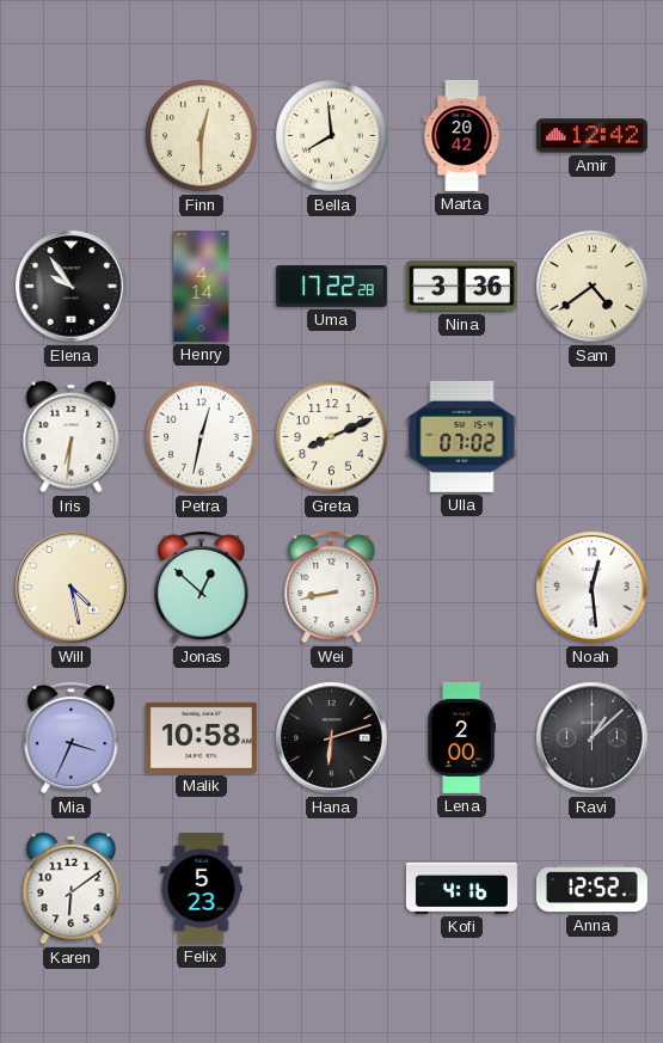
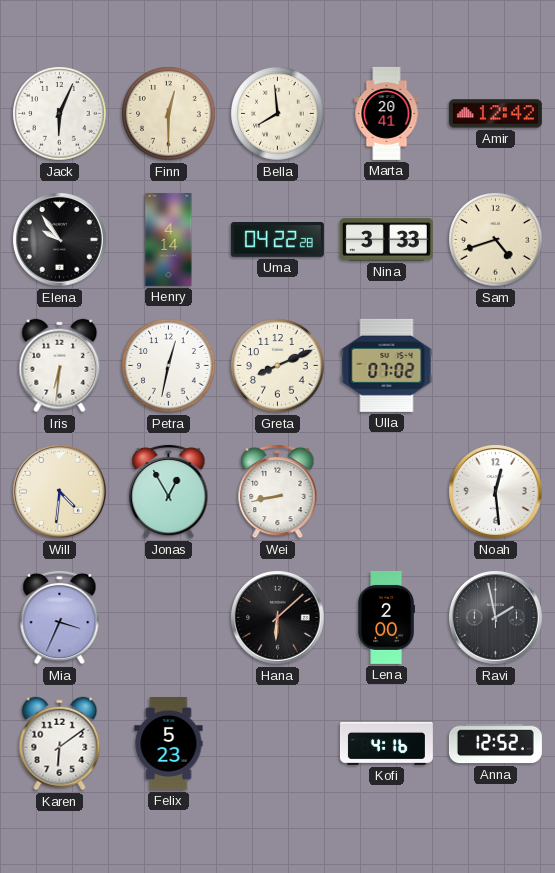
Jack: none -> 6:04 (60, 114)
Marta: 20:42 -> 20:41 (387, 113)
Uma: 17:22 -> 04:22 (277, 240)
Nina: 3:36 -> 3:33 (386, 240)
Sam: 4:39 -> 4:42 (496, 240)
Will: 4:28 -> 4:31 (60, 492)
Jonas: 12:52 -> 12:55 (169, 491)
Malik: 10:58 -> none (201, 737)
Hana: 6:12 -> 6:08 (278, 618)
Ravi: 1:08 -> 1:58 (496, 618)
